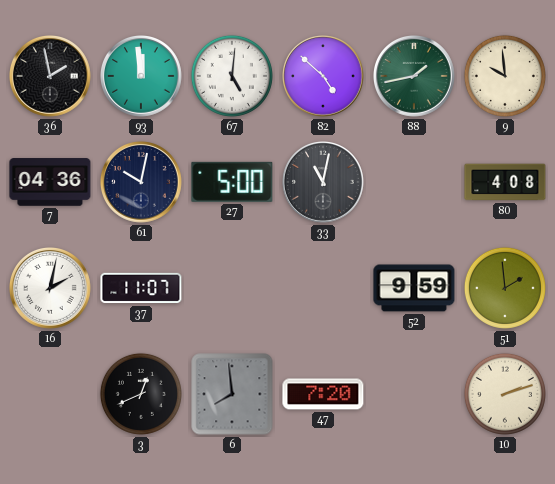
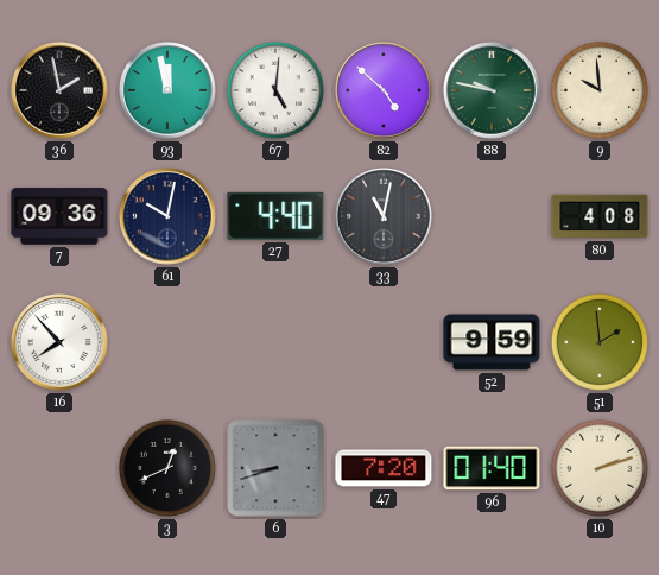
93: 11:59 -> 11:58 (169, 91)
88: 1:43 -> 9:47 (493, 91)
7: 04:36 -> 09:36 (59, 216)
27: 5:00 -> 4:40 (275, 216)
16: 2:02 -> 7:53 (61, 343)
37: 11:07 -> none (141, 288)
6: 7:59 -> 8:42 (275, 468)
96: none -> 01:40 (492, 468)
